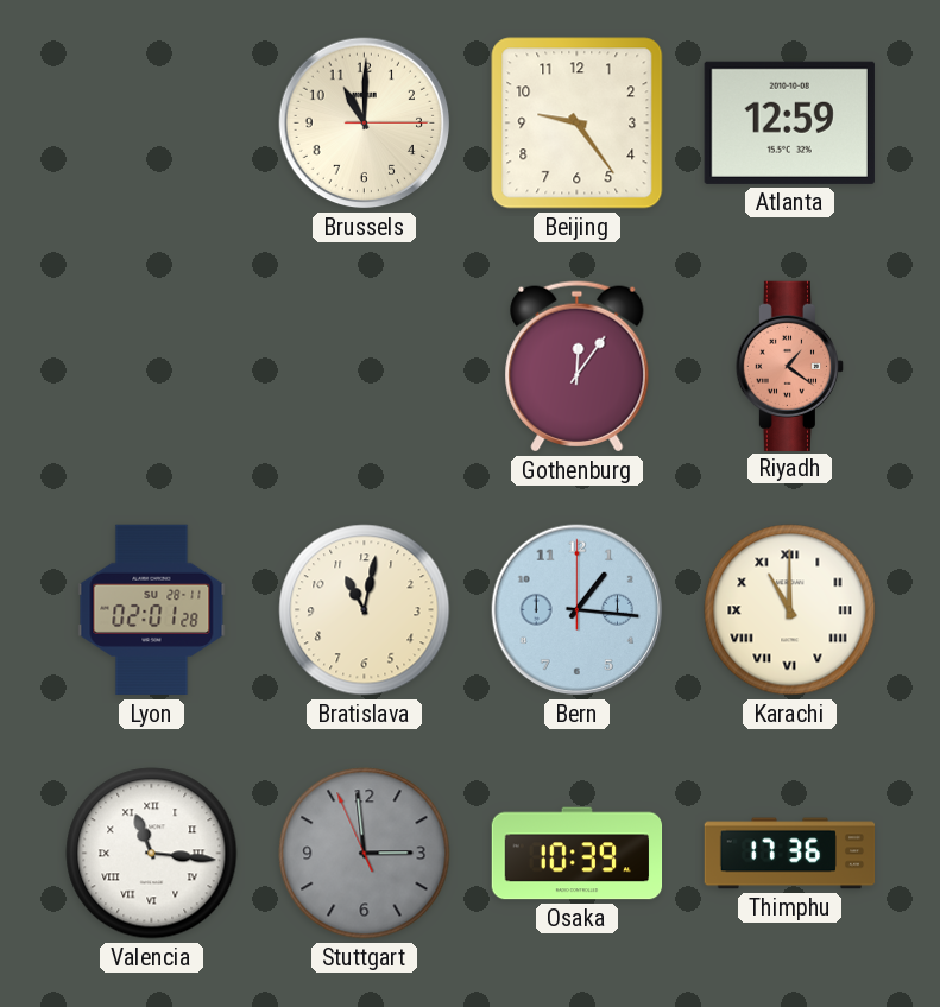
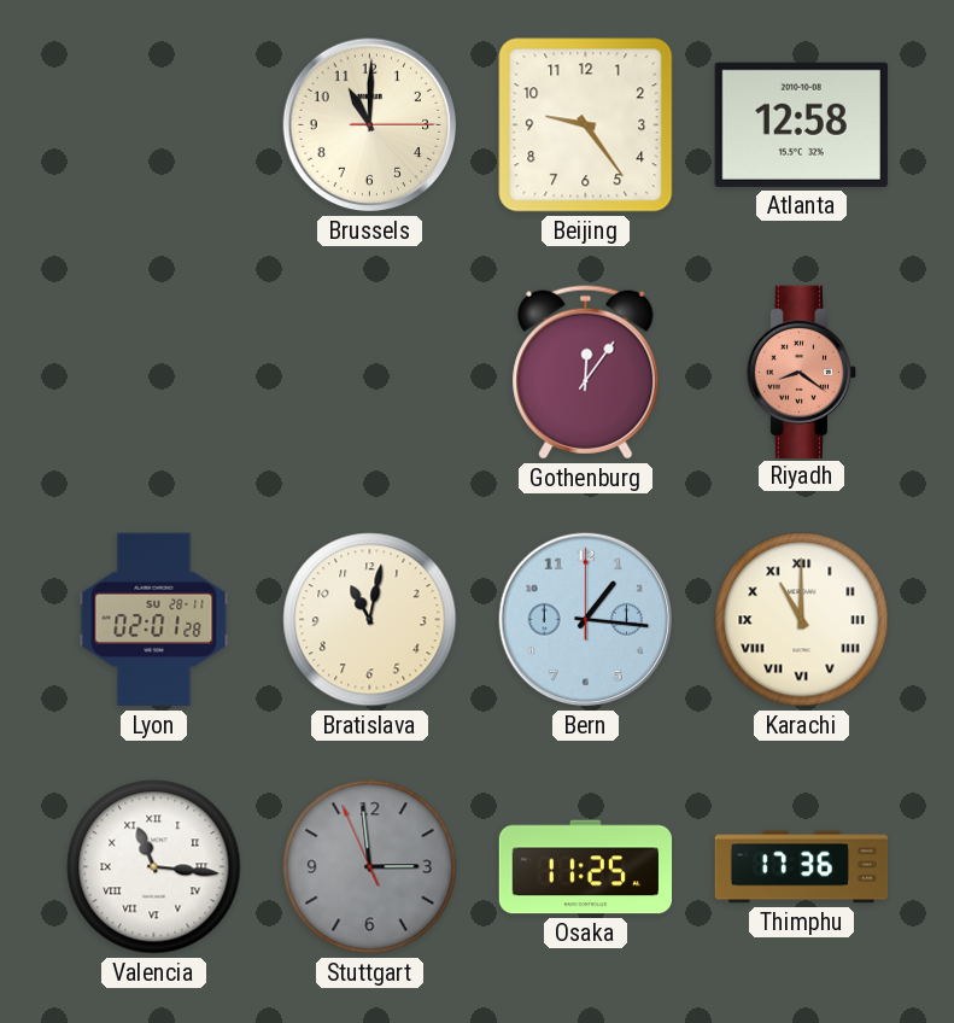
Atlanta: 12:59 -> 12:58 (801, 124)
Riyadh: 1:21 -> 8:21 (801, 372)
Osaka: 10:39 -> 11:25 (586, 867)
